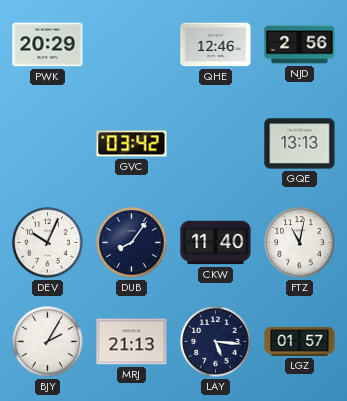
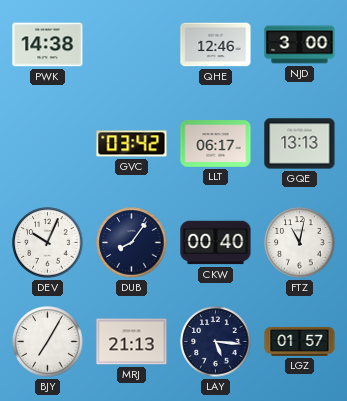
PWK: 20:29 -> 14:38 (48, 45)
NJD: 2:56 -> 3:00 (300, 45)
LLT: none -> 06:17 (216, 144)
CKW: 11:40 -> 00:40 (216, 243)
BJY: 2:05 -> 7:05 (48, 342)
